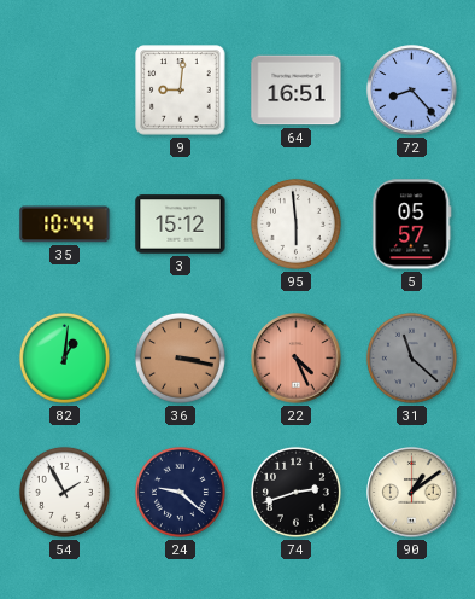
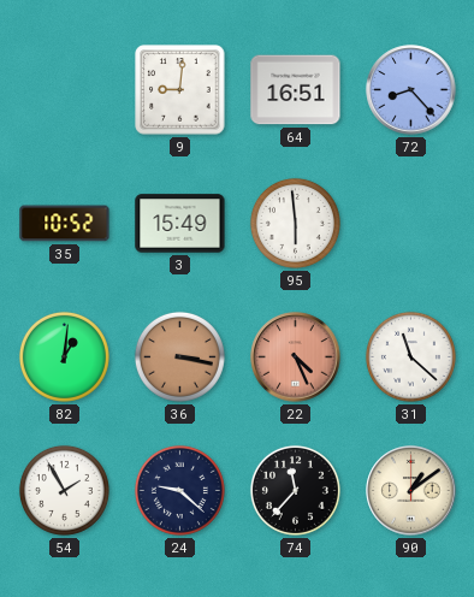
35: 10:44 -> 10:52 (65, 224)
3: 15:12 -> 15:49 (180, 224)
5: 05:57 -> none (412, 225)
31 dial: grey -> white (410, 356)
74: 2:42 -> 11:37 (295, 490)
